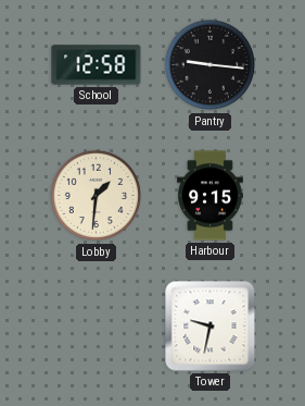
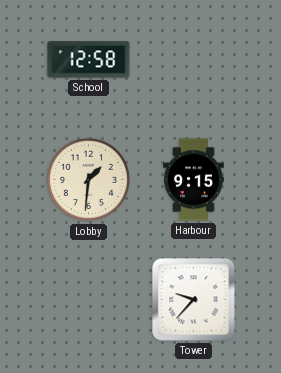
Pantry: 9:16 -> none (211, 65)
Tower: 9:32 -> 9:37 (194, 300)
